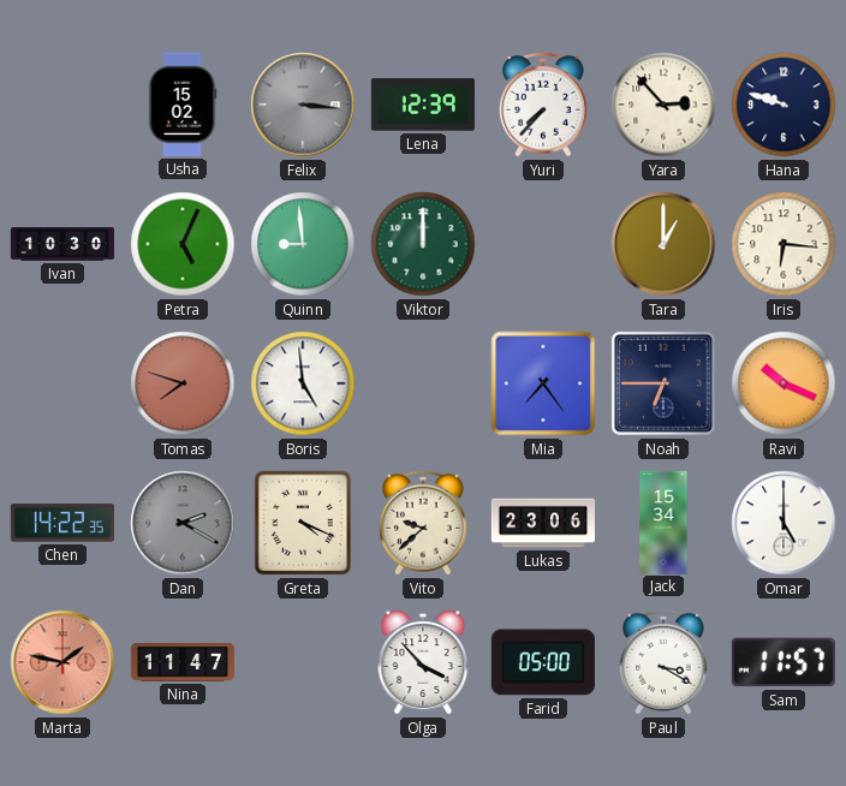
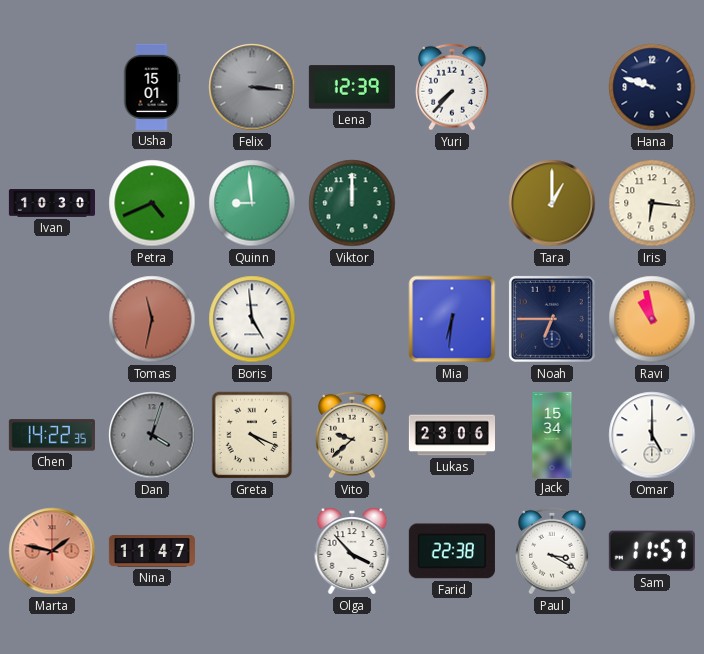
Usha: 15:02 -> 15:01 (152, 87)
Yara: 2:53 -> none (663, 105)
Petra: 5:04 -> 4:41 (152, 203)
Tomas: 7:48 -> 11:32 (152, 319)
Mia: 7:24 -> 6:31 (452, 319)
Ravi: 10:19 -> 10:58 (652, 319)
Dan: 2:20 -> 4:03 (152, 435)
Farid: 05:00 -> 22:38 (452, 551)
